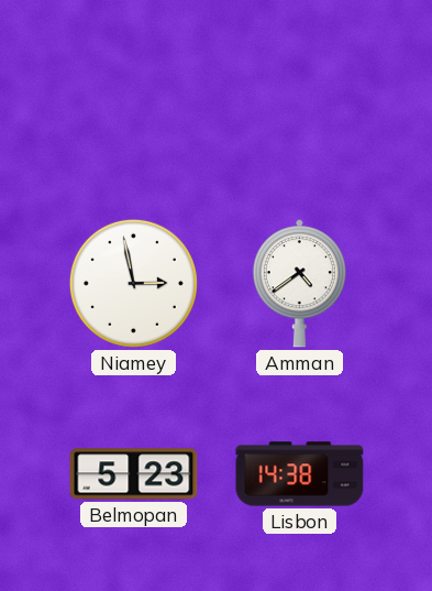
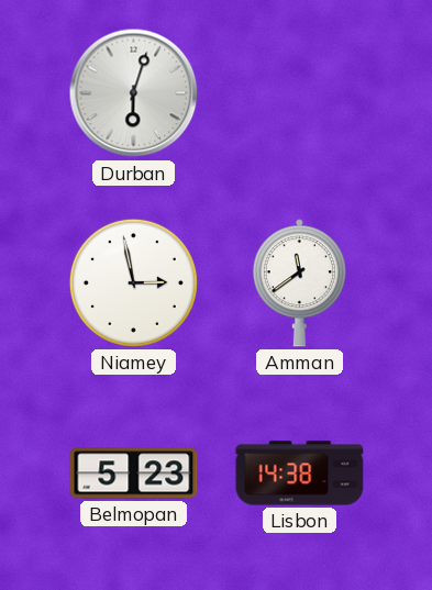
Durban: none -> 6:03 (134, 93)
Amman: 4:39 -> 11:39 (299, 283)
